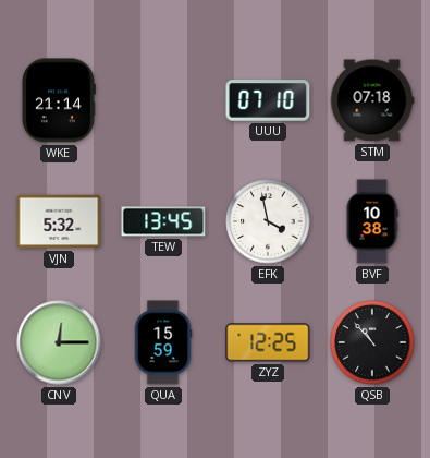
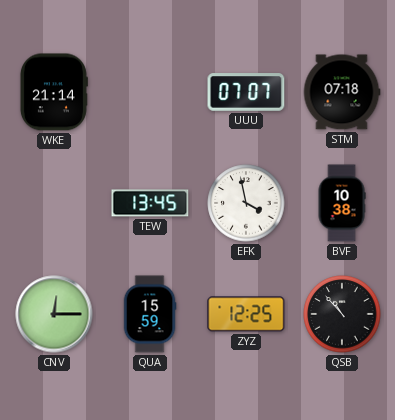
UUU: 07:10 -> 07:07 (246, 92)
VJN: 5:32 -> none (59, 221)
